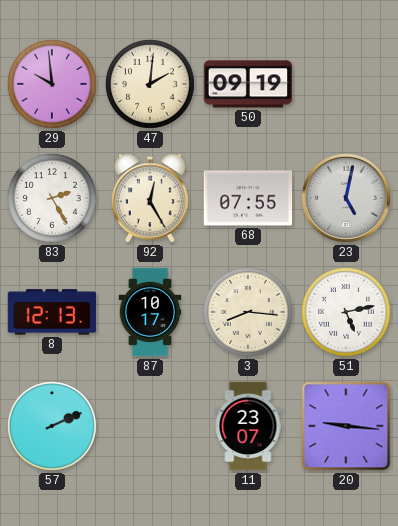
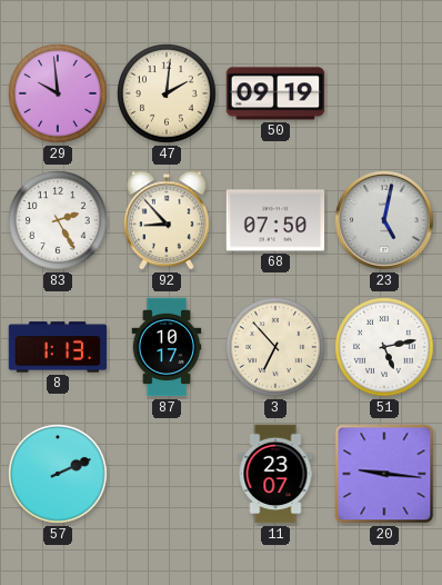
92: 12:25 -> 8:53 (168, 220)
68: 07:55 -> 07:50 (275, 220)
8: 12:13 -> 1:13 (58, 347)
3: 8:16 -> 6:53 (277, 348)
